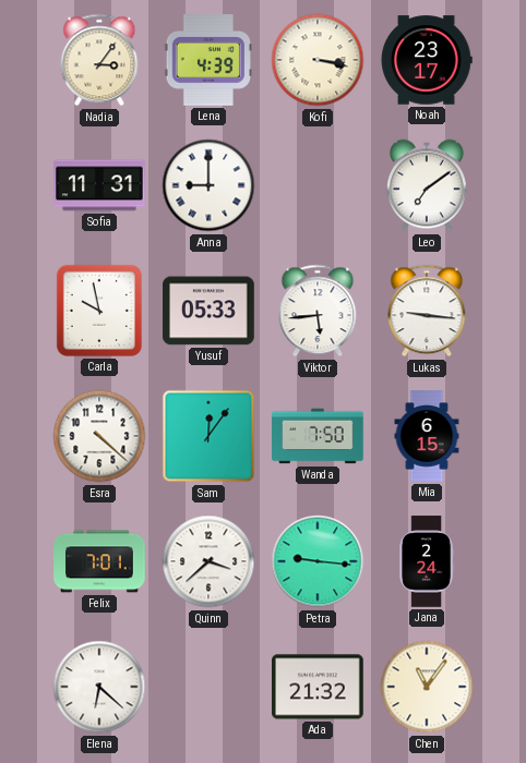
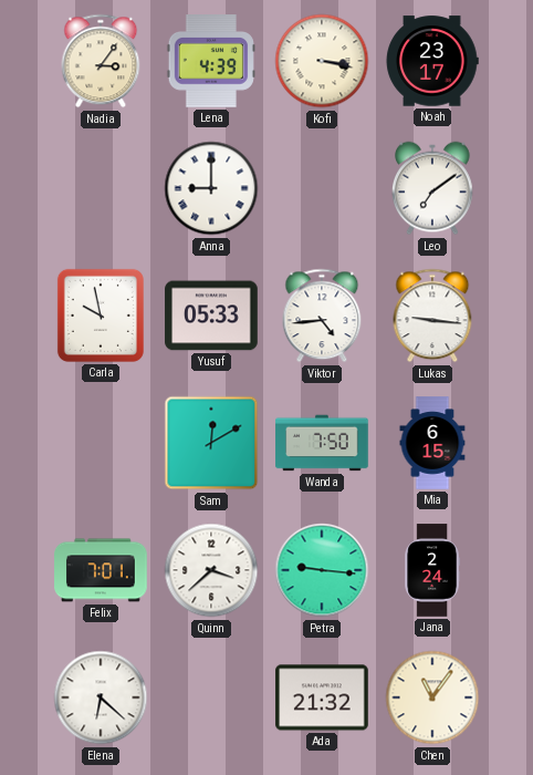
Sofia: 11:31 -> none (99, 185)
Viktor: 5:44 -> 4:44 (322, 316)
Esra: 4:22 -> none (99, 436)
Sam: 12:06 -> 12:10 (211, 443)
